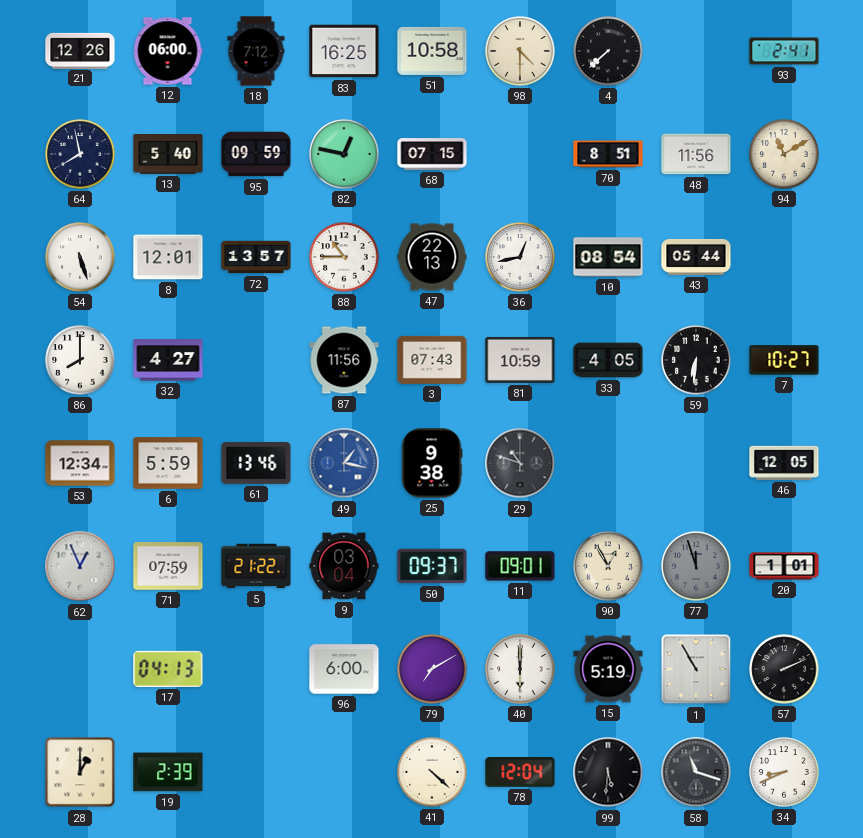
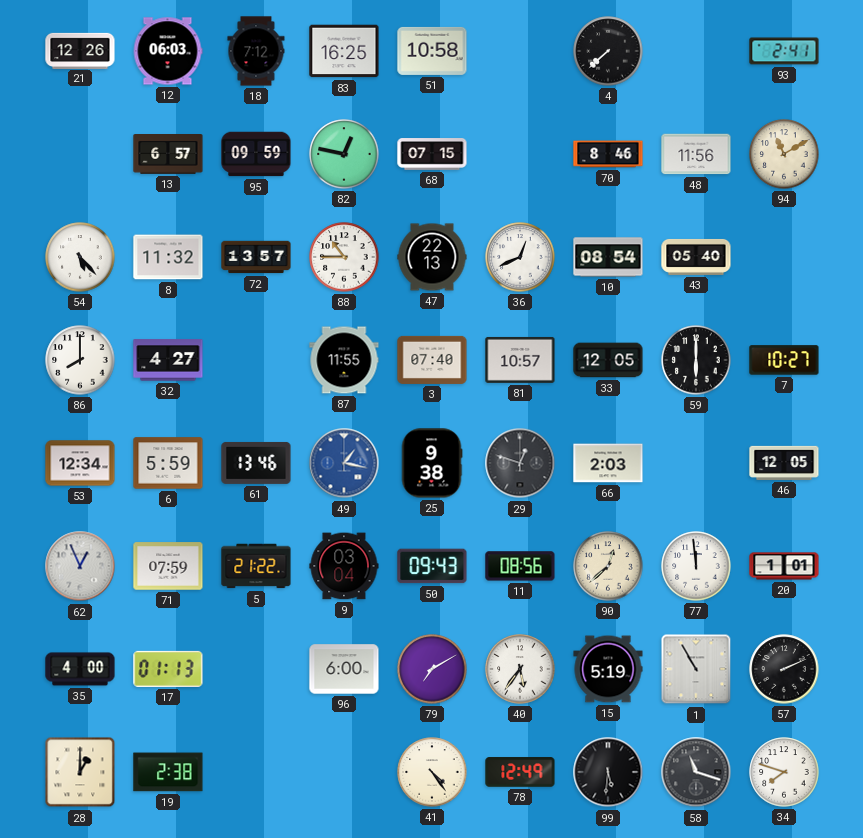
12: 06:00 -> 06:03 (168, 51)
98: 4:30 -> none (520, 51)
64: 7:58 -> none (80, 154)
13: 5:40 -> 6:57 (168, 155)
70: 8:51 -> 8:46 (608, 154)
54: 5:27 -> 5:23 (80, 257)
8: 12:01 -> 11:32 (168, 257)
36: 12:43 -> 12:41 (520, 257)
43: 05:44 -> 05:40 (696, 257)
87: 11:56 -> 11:55 (344, 360)
3: 07:43 -> 07:40 (432, 360)
81: 10:59 -> 10:57 (520, 360)
33: 4:05 -> 12:05 (608, 360)
59: 6:31 -> 6:00 (696, 360)
29: 10:48 -> 12:48 (520, 463)
66: none -> 2:03 (608, 463)
50: 09:37 -> 09:43 (432, 566)
11: 09:01 -> 08:56 (520, 566)
90: 12:55 -> 12:38 (608, 566)
77: 11:57 -> 11:59 (696, 566)
77 dial: grey -> white (696, 566)
35: none -> 4:00 (80, 669)
17: 04:13 -> 01:13 (168, 669)
40: 6:00 -> 5:36 (520, 669)
19: 2:39 -> 2:38 (168, 772)
41: 4:22 -> 4:24 (432, 772)
78: 12:04 -> 12:49 (520, 772)
34: 8:41 -> 7:48 (784, 772)
